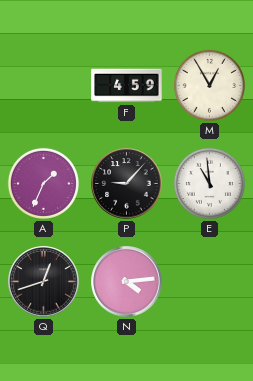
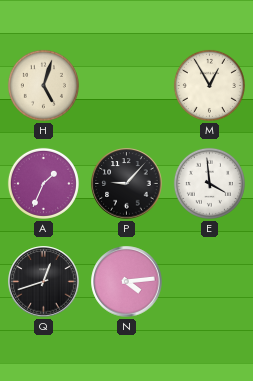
H: none -> 5:03 (43, 85)
F: 4:59 -> none (127, 86)
E: 10:59 -> 3:59 (209, 183)
